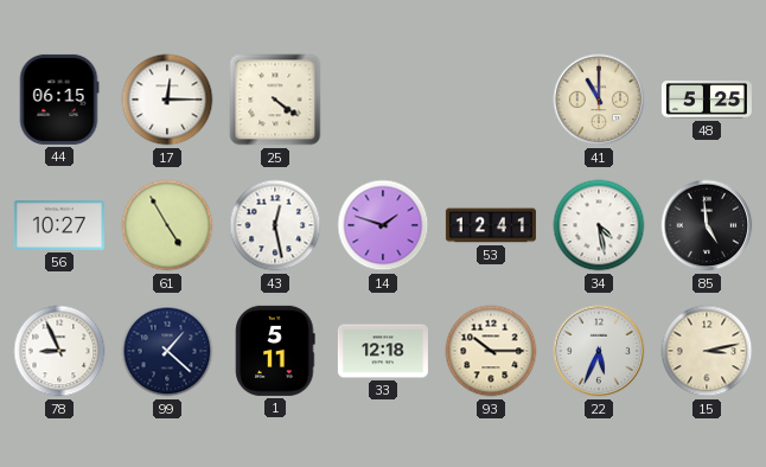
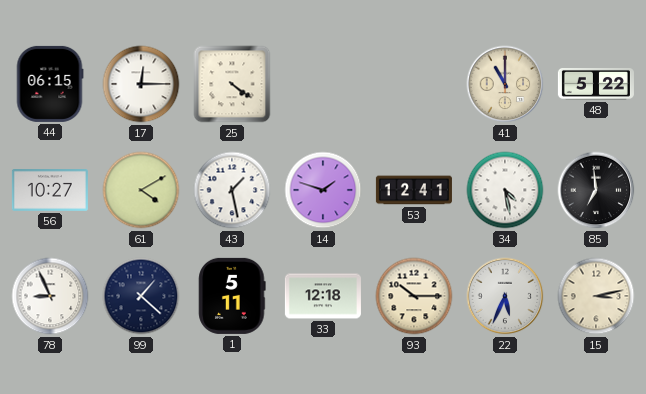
48: 5:25 -> 5:22 (596, 85)
61: 4:55 -> 4:10 (141, 190)
43: 12:28 -> 1:28 (232, 190)
85: 4:59 -> 6:59 (596, 190)
